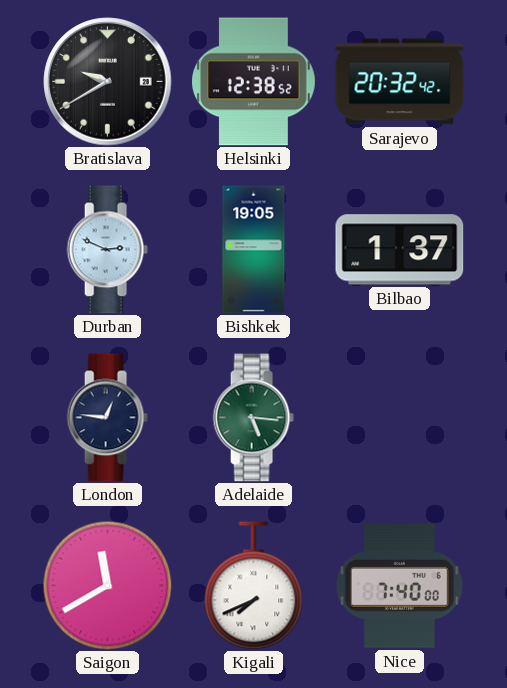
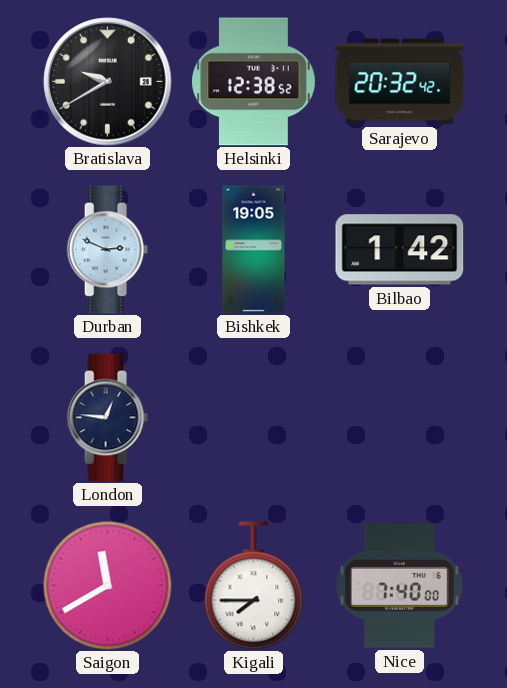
Bilbao: 1:37 -> 1:42 (400, 250)
Adelaide: 5:16 -> none (253, 418)
Kigali: 7:41 -> 7:45 (254, 586)
